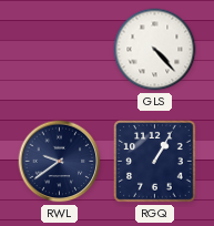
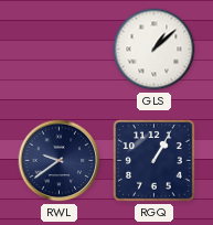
GLS: 4:23 -> 1:08 (155, 50)
